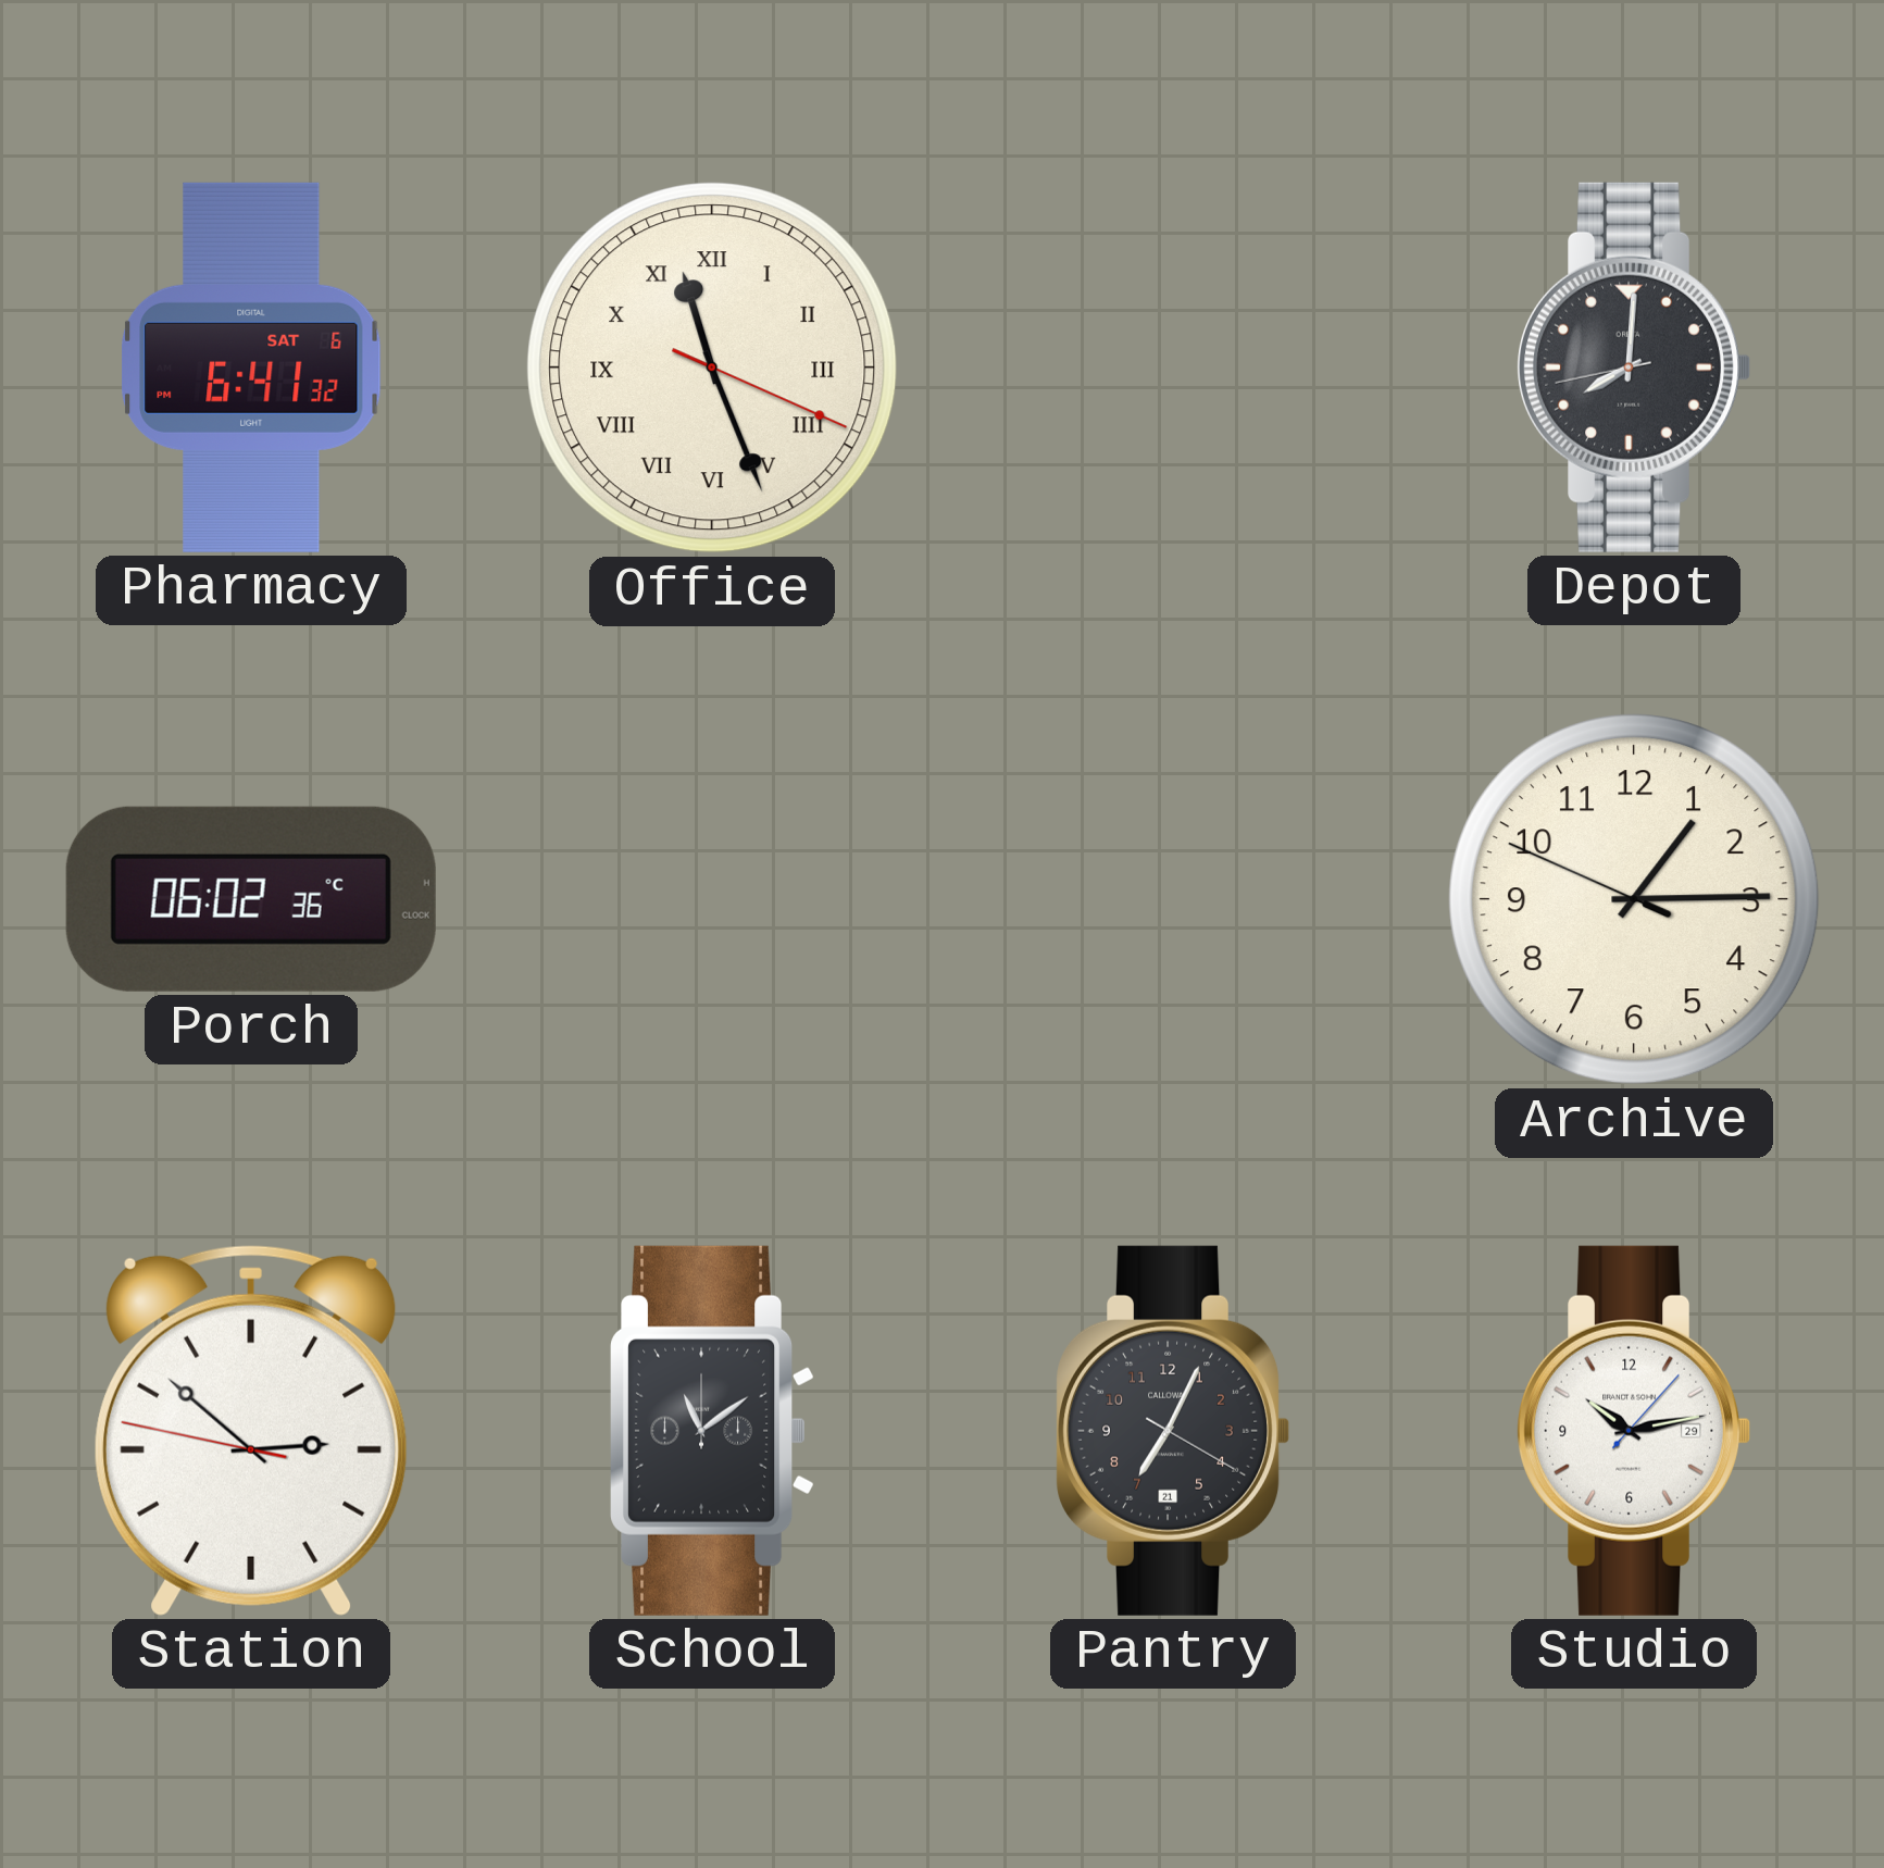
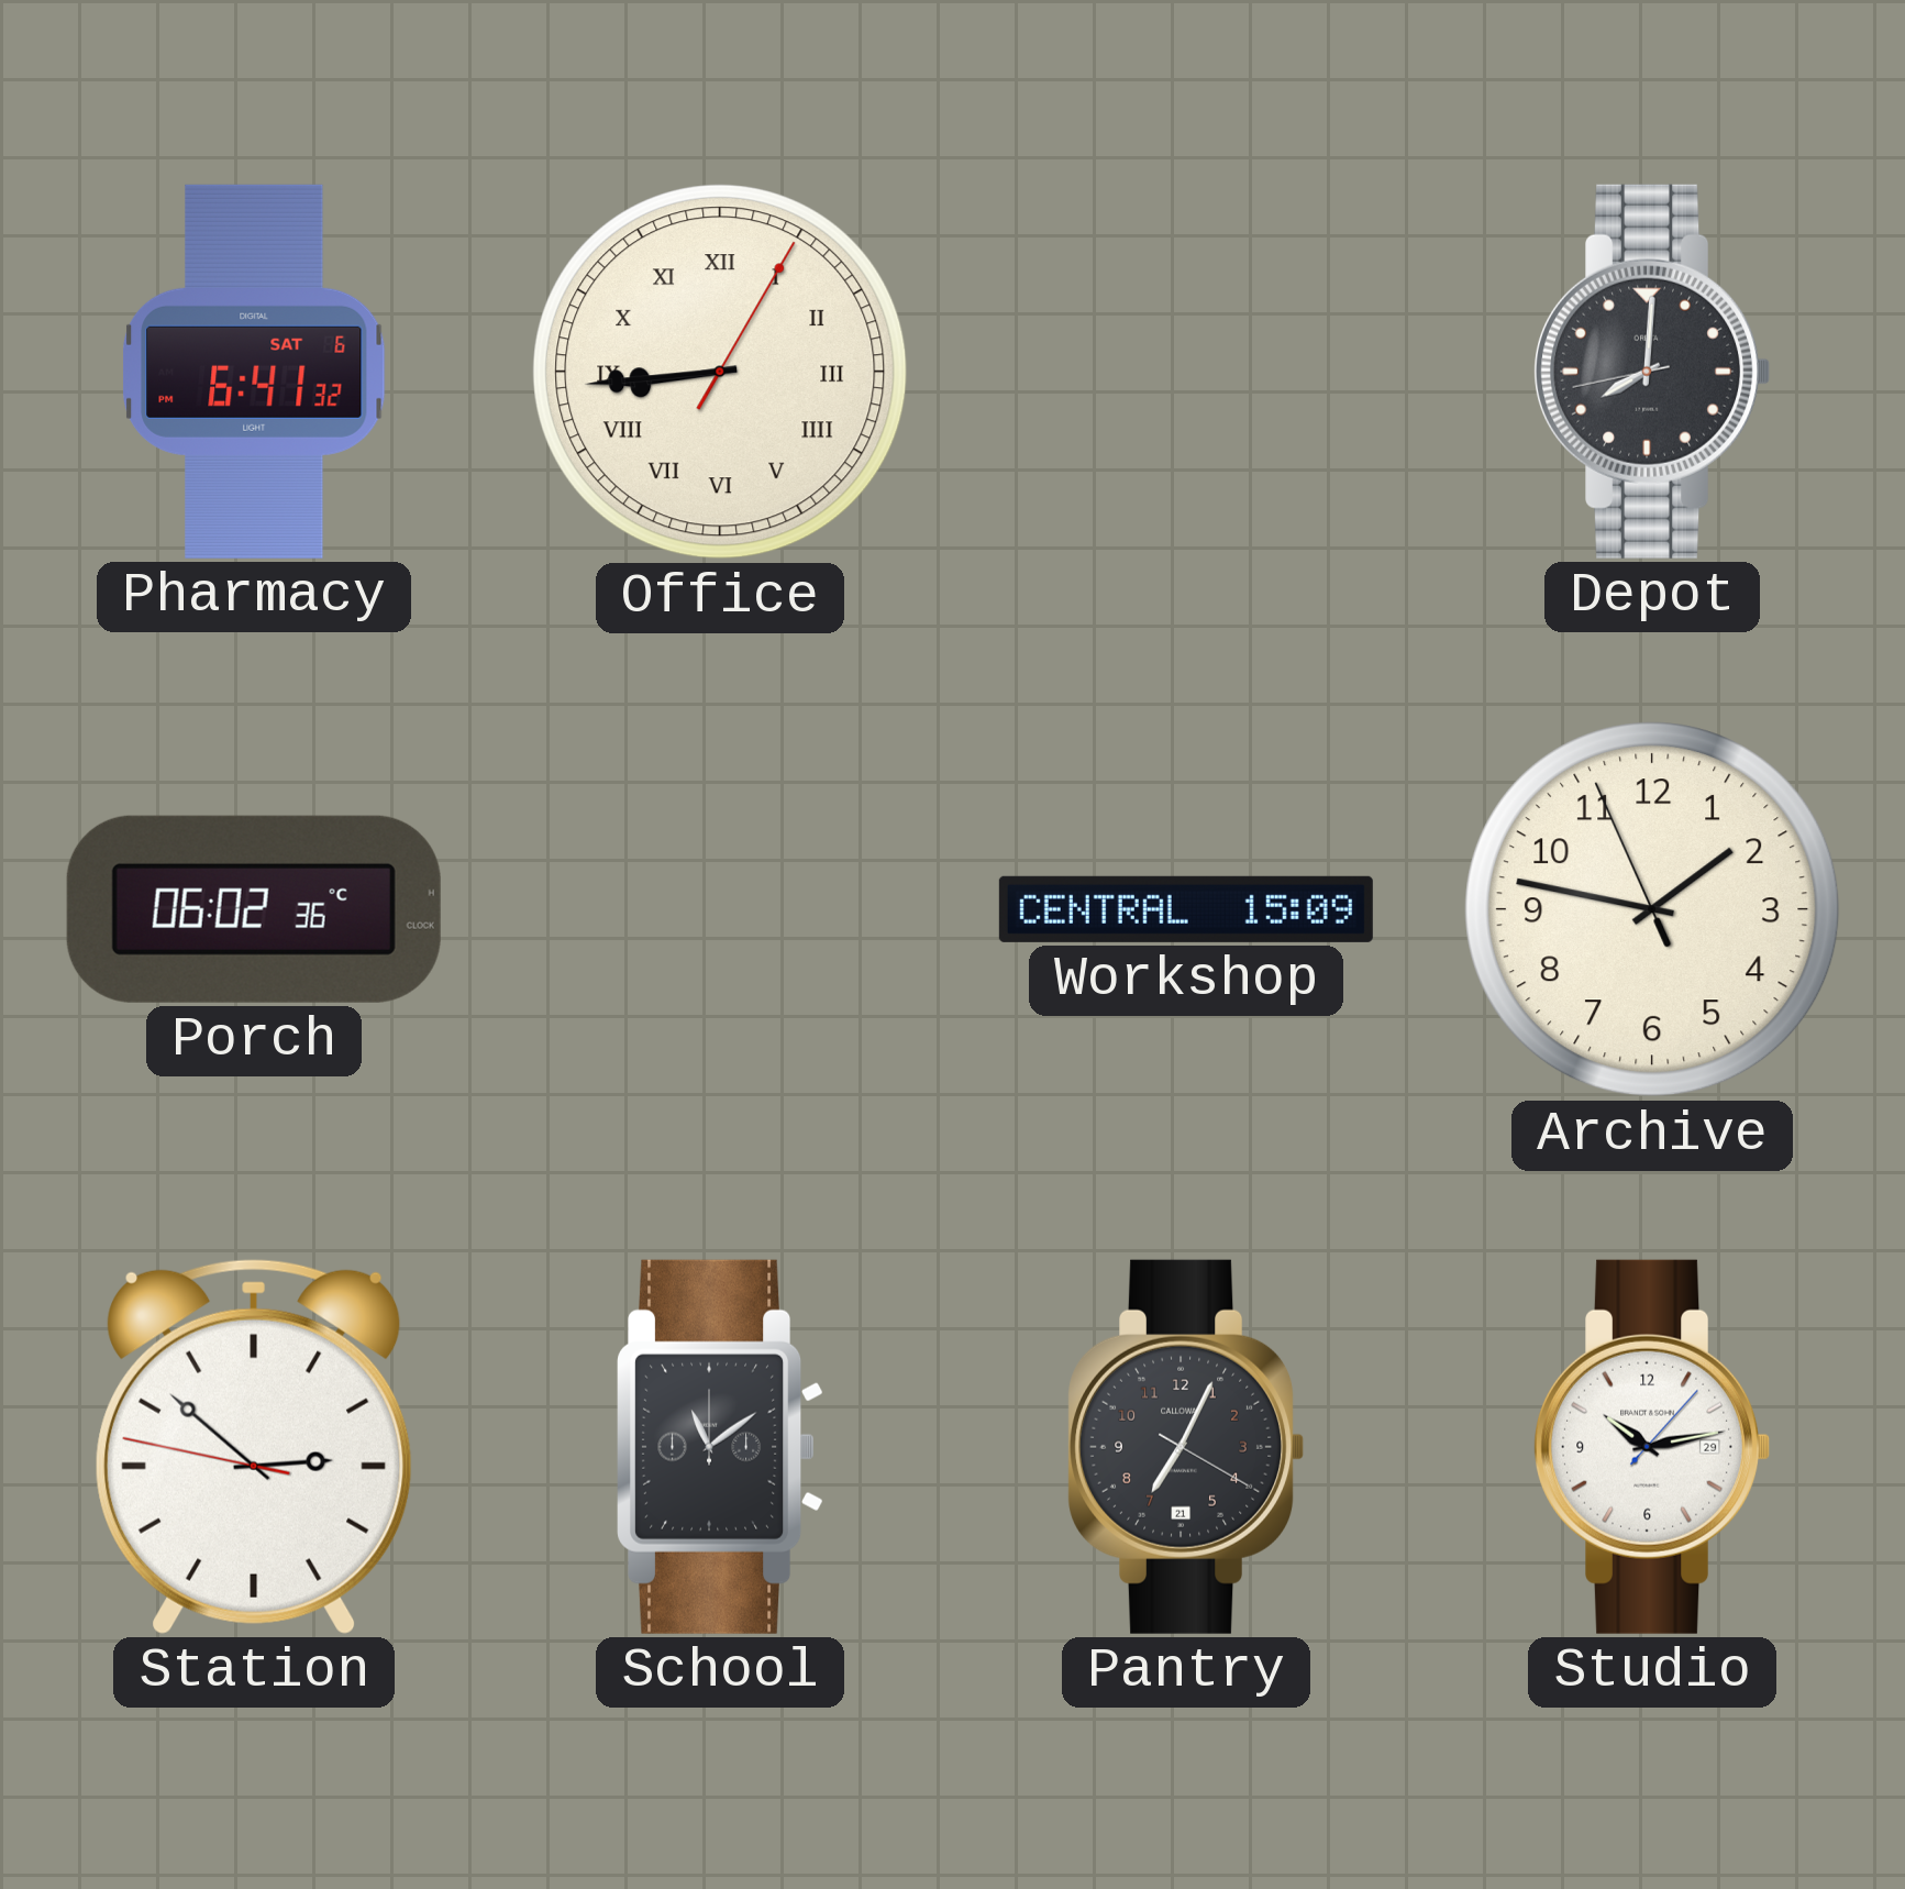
Office: 11:26 -> 8:44 (720, 372)
Workshop: none -> 15:09 (1186, 909)
Archive: 1:14 -> 1:46 (1652, 909)
